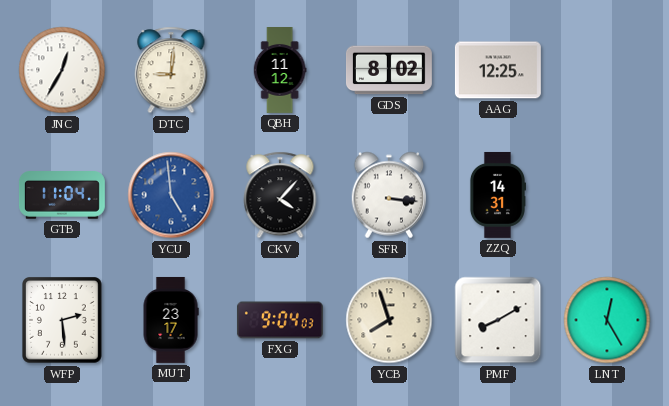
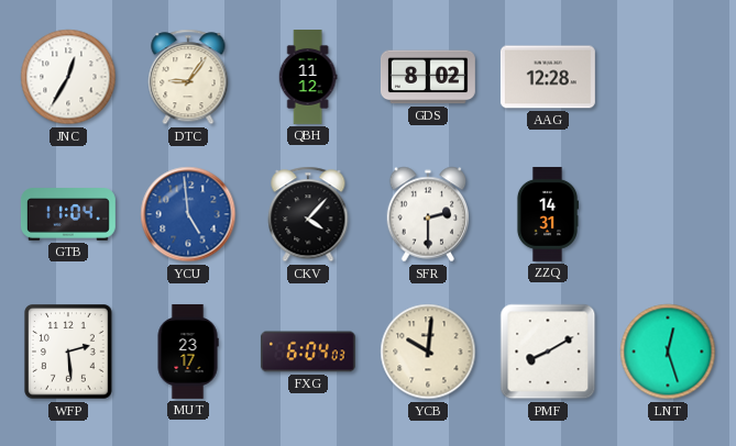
DTC: 9:01 -> 9:06 (188, 77)
AAG: 12:25 -> 12:28 (548, 77)
SFR: 3:16 -> 2:30 (428, 214)
FXG: 9:04 -> 6:04 (308, 352)
YCB: 7:57 -> 10:01 (428, 352)
LNT: 12:25 -> 12:27 (668, 352)
